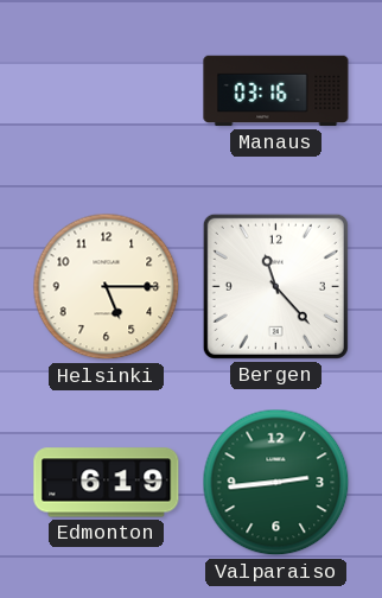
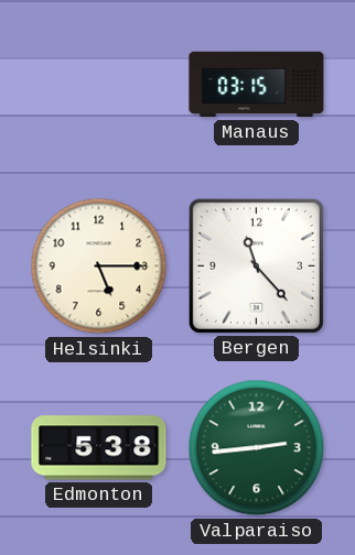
Manaus: 03:16 -> 03:15 (257, 85)
Edmonton: 6:19 -> 5:38 (99, 448)
